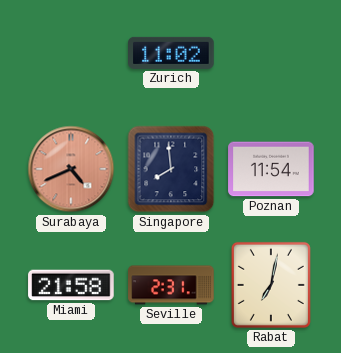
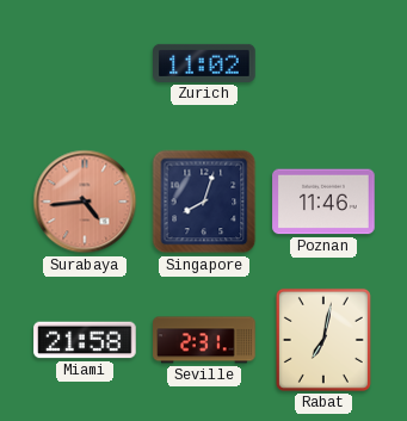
Surabaya: 4:41 -> 4:44 (85, 202)
Singapore: 7:59 -> 8:03 (204, 202)
Poznan: 11:54 -> 11:46 (323, 202)
